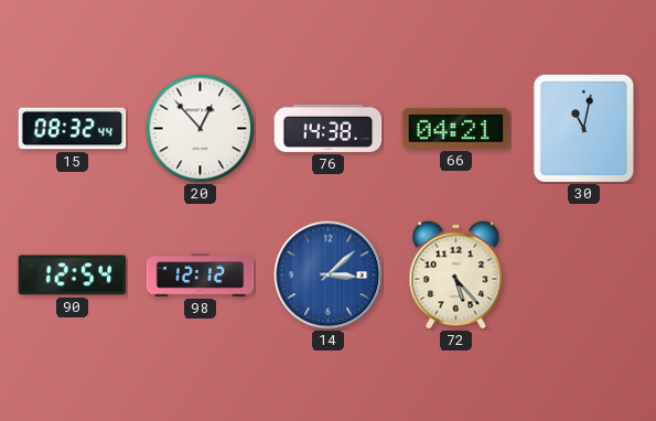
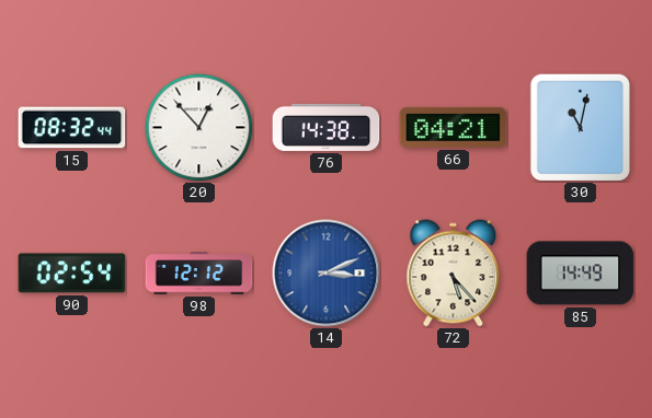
90: 12:54 -> 02:54 (72, 274)
14: 3:08 -> 3:11 (327, 274)
85: none -> 14:49 (581, 274)
